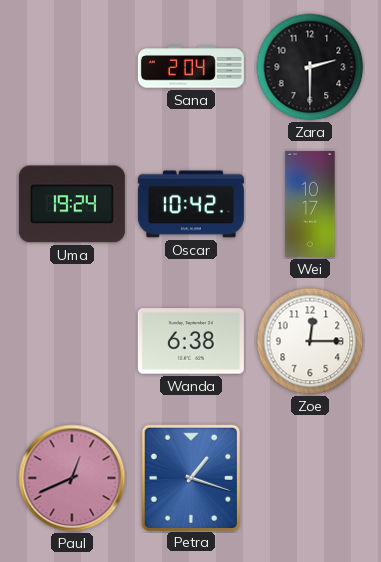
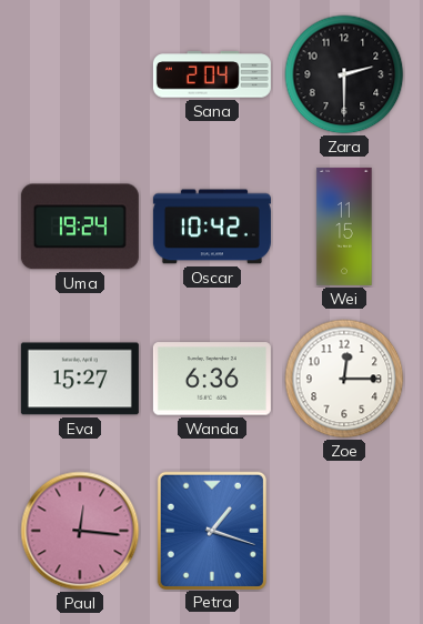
Wei: 10:17 -> 11:15 (344, 227)
Eva: none -> 15:27 (80, 379)
Wanda: 6:38 -> 6:36 (212, 379)
Paul: 12:41 -> 12:16 (80, 531)
